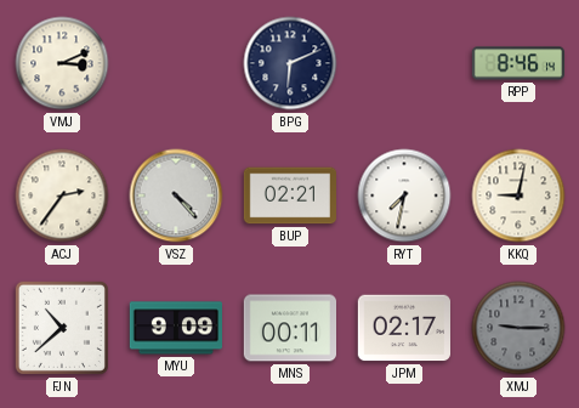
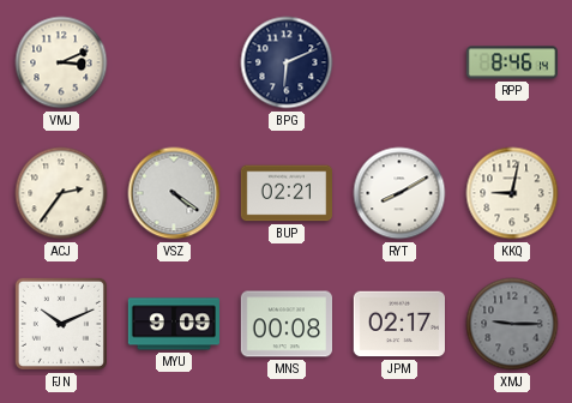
VSZ: 4:23 -> 4:21 (174, 193)
RYT: 7:32 -> 8:10 (399, 193)
FJN: 10:38 -> 10:11 (61, 324)
MNS: 00:11 -> 00:08 (285, 324)
